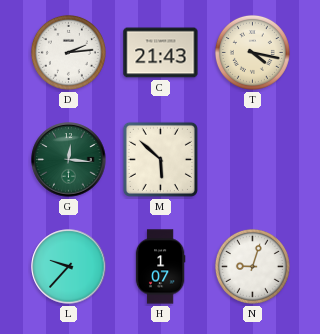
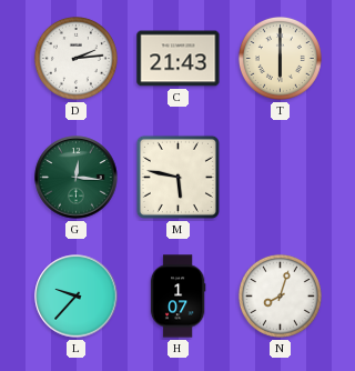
T: 4:17 -> 6:00 (280, 58)
M: 5:52 -> 5:47 (177, 177)
N: 9:03 -> 8:03 (280, 295)
